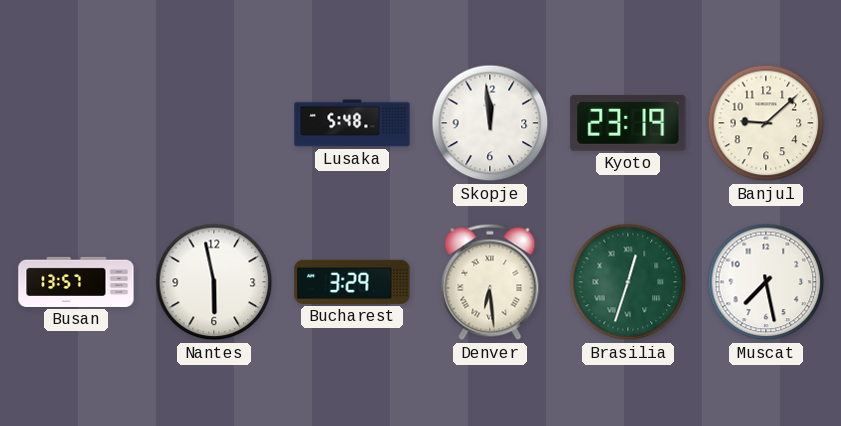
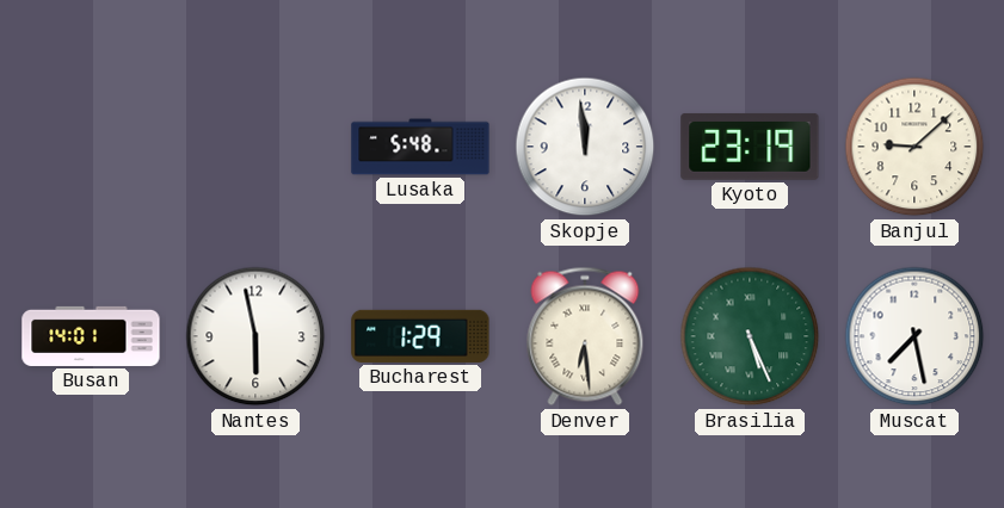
Busan: 13:57 -> 14:01 (91, 336)
Bucharest: 3:29 -> 1:29 (420, 336)
Brasilia: 12:33 -> 5:26 (750, 336)
